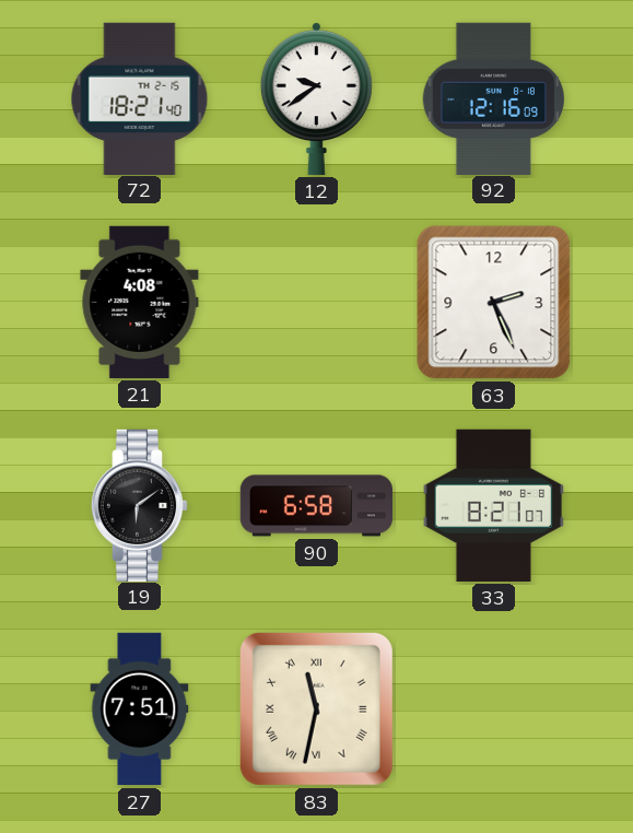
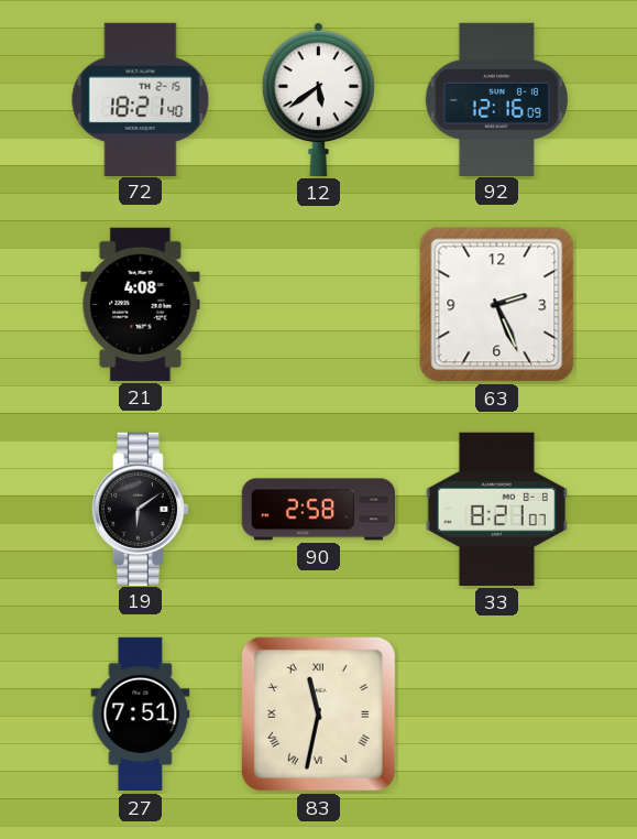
12: 9:39 -> 5:39 (318, 99)
90: 6:58 -> 2:58 (318, 510)
